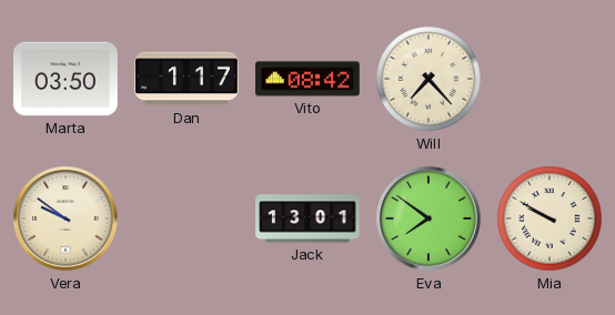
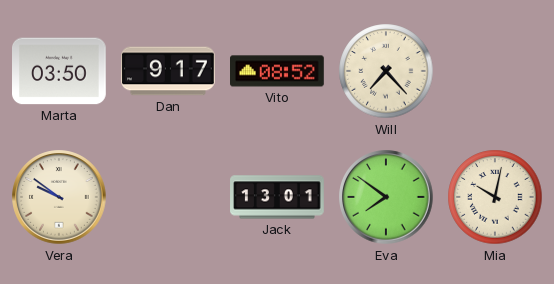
Dan: 1:17 -> 9:17 (169, 71)
Vito: 08:42 -> 08:52 (278, 71)
Mia: 9:50 -> 10:02 (495, 197)
